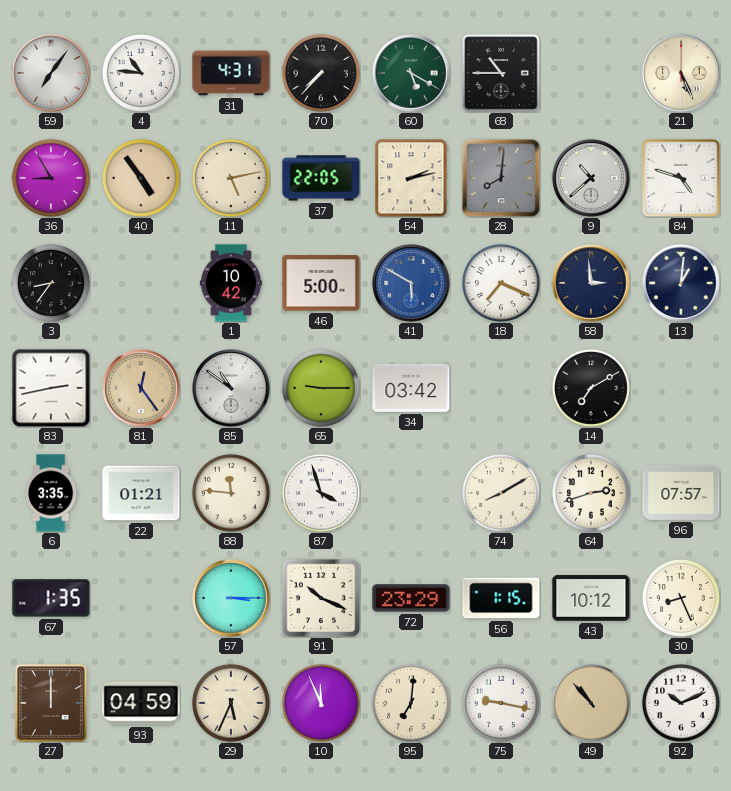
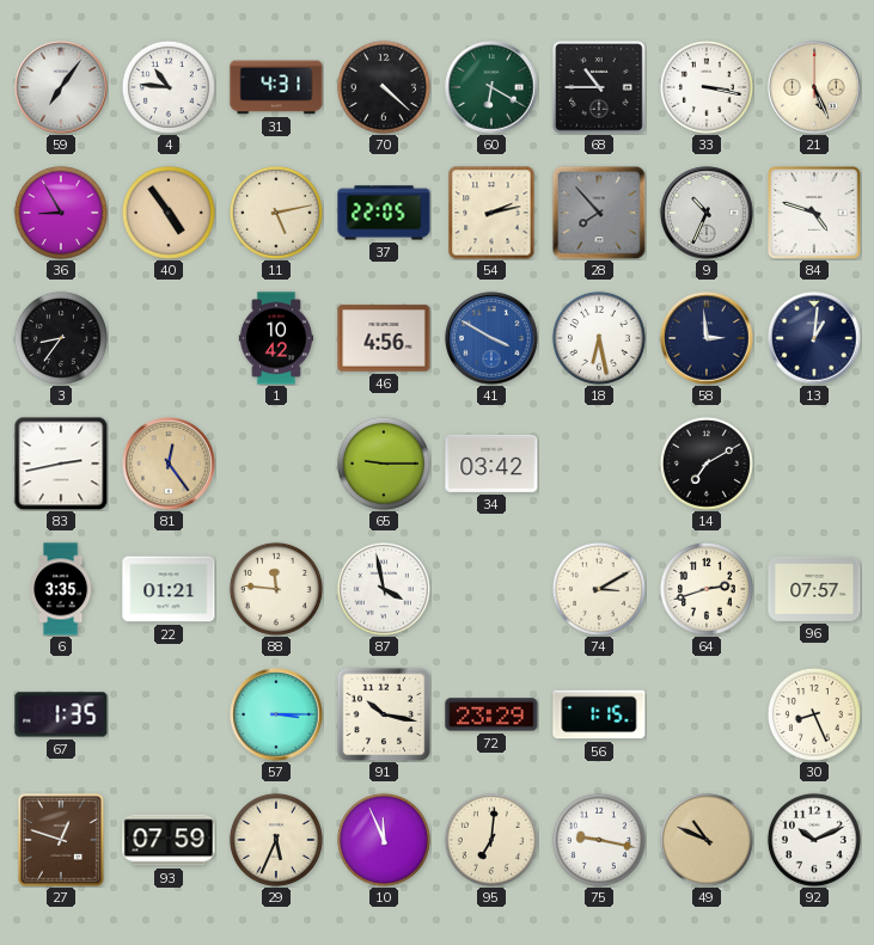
70: 7:37 -> 4:22 (384, 87)
60: 5:20 -> 6:20 (491, 87)
33: none -> 3:17 (707, 87)
28: 8:01 -> 7:53 (599, 213)
9: 10:38 -> 10:34 (707, 213)
46: 5:00 -> 4:56 (384, 338)
41: 5:50 -> 3:50 (491, 338)
18: 7:19 -> 6:28 (599, 338)
85: 10:51 -> none (231, 388)
87: 3:57 -> 3:58 (384, 589)
74: 8:10 -> 3:10 (599, 589)
91: 10:19 -> 10:17 (384, 714)
43: 10:12 -> none (591, 598)
27: 12:00 -> 12:48 (62, 841)
93: 04:59 -> 07:59 (169, 840)
49: 10:53 -> 10:49 (707, 840)
